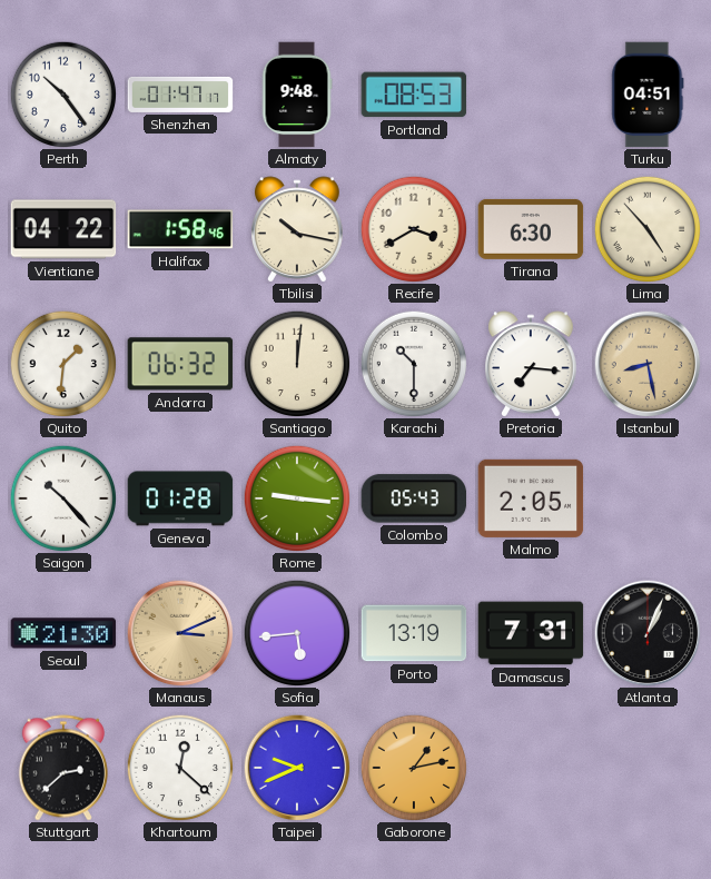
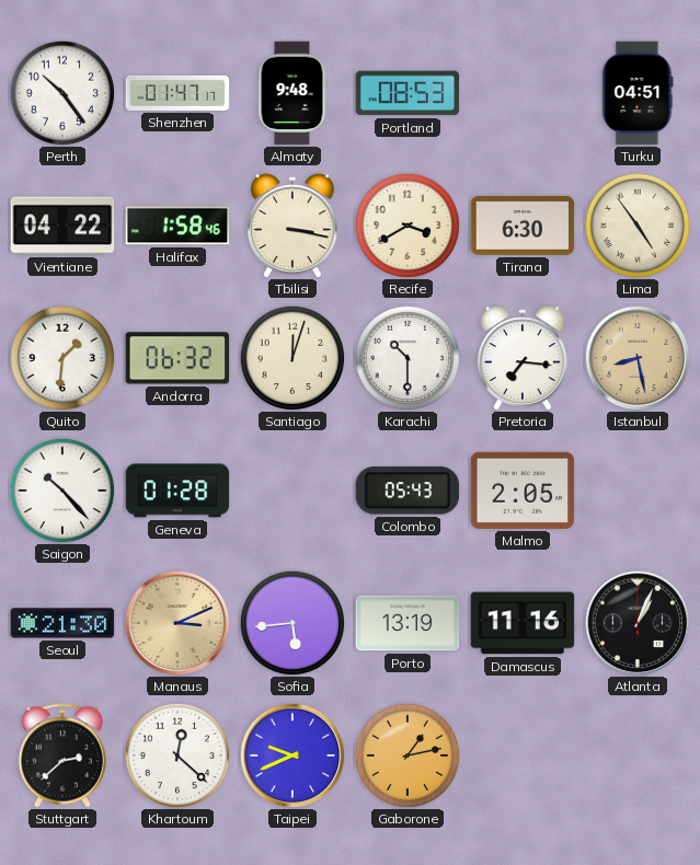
Tbilisi: 10:17 -> 3:17 (292, 226)
Lima: 4:53 -> 4:54 (638, 226)
Santiago: 12:01 -> 12:03 (292, 358)
Rome: 9:16 -> none (297, 498)
Damascus: 7:31 -> 11:16 (523, 623)
